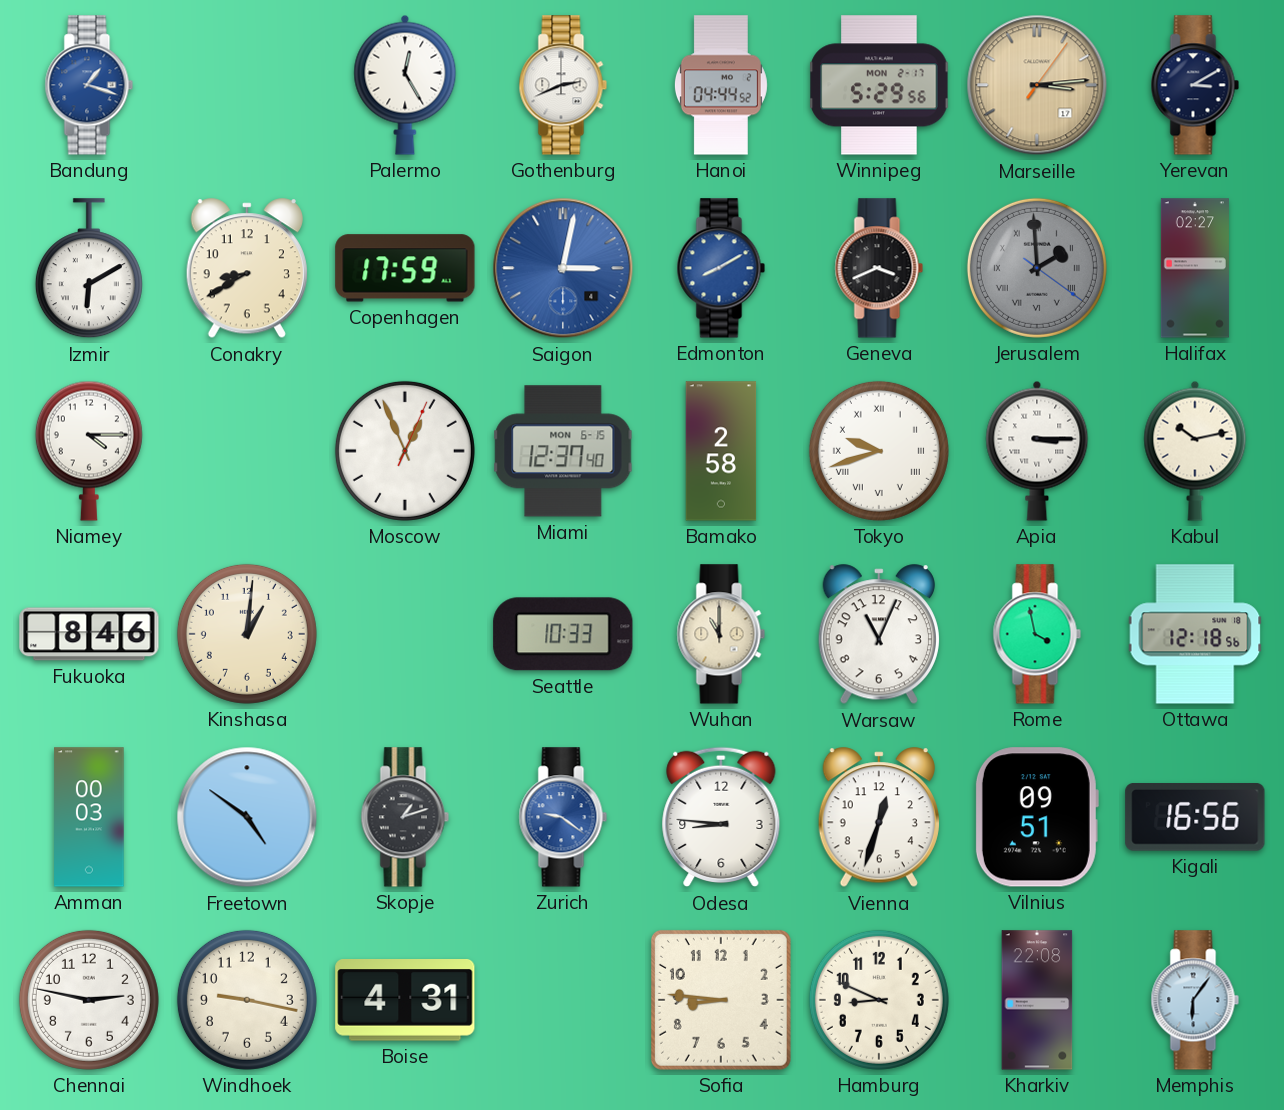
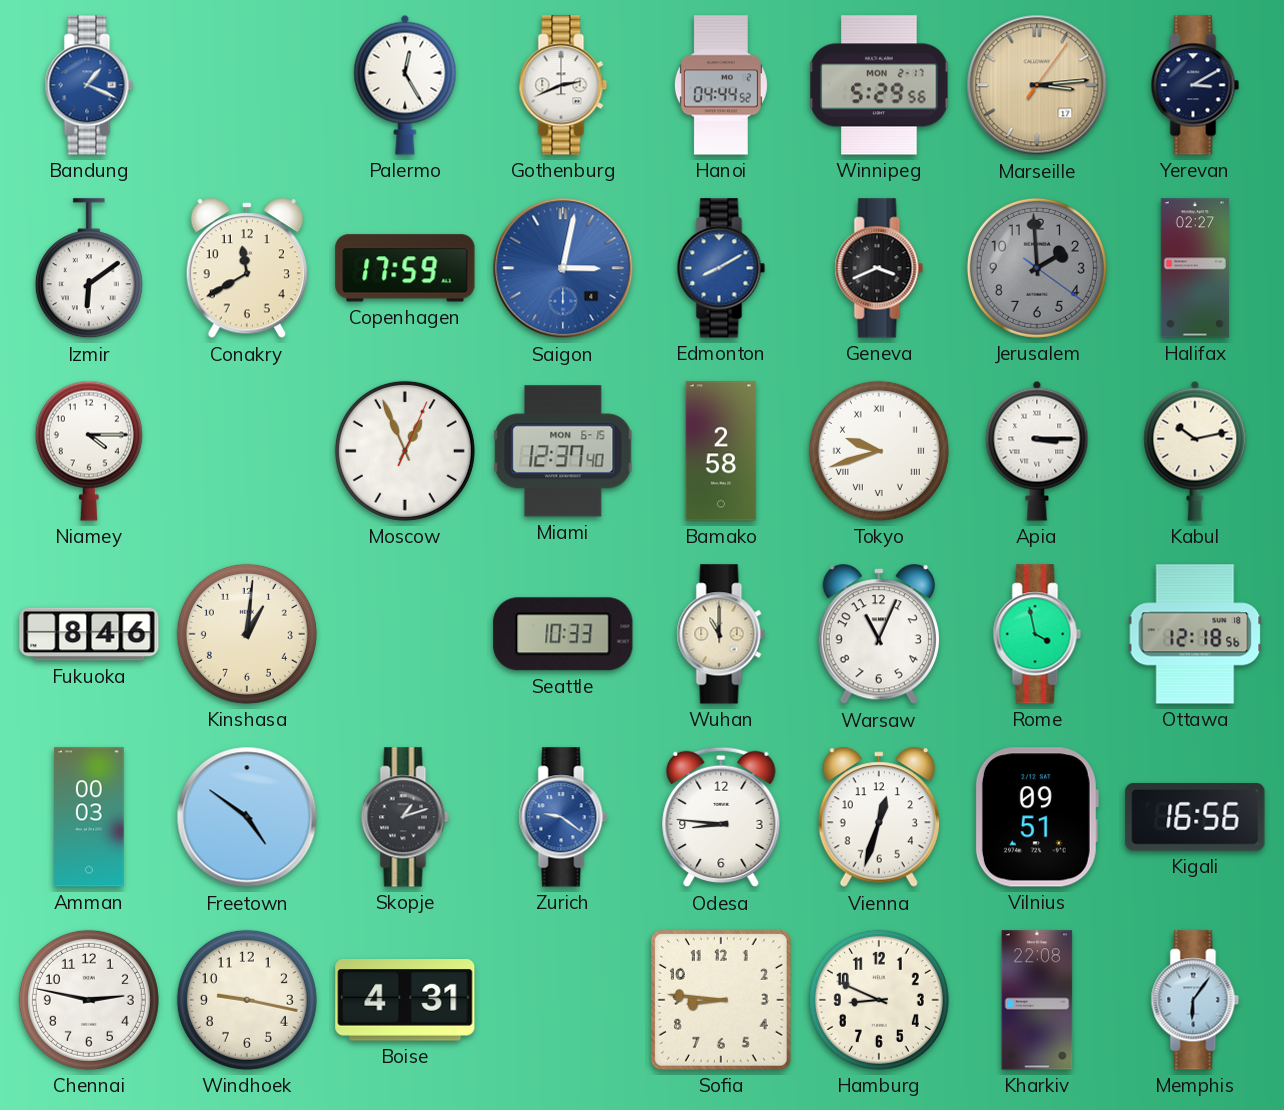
Bandung: 1:18 -> 1:19 (89, 85)
Izmir: 6:10 -> 6:09 (89, 269)
Conakry: 8:40 -> 11:40 (247, 269)
Jerusalem numerals: Roman -> Arabic (1037, 268)
